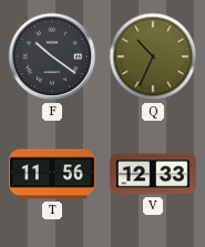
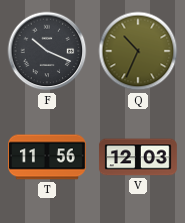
F: 10:21 -> 10:19 (47, 51)
V: 12:33 -> 12:03 (138, 157)
